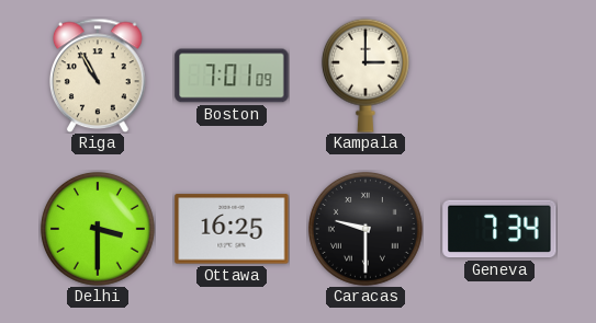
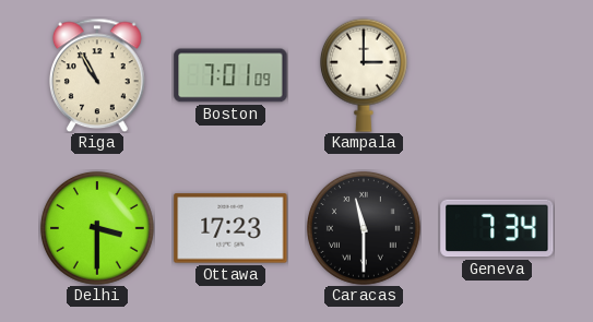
Ottawa: 16:25 -> 17:23 (230, 228)
Caracas: 9:30 -> 11:30 (364, 228)
